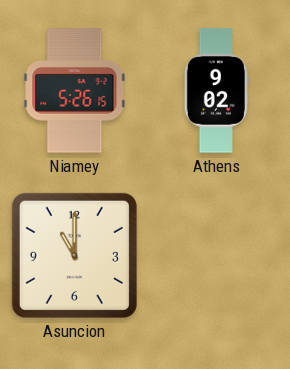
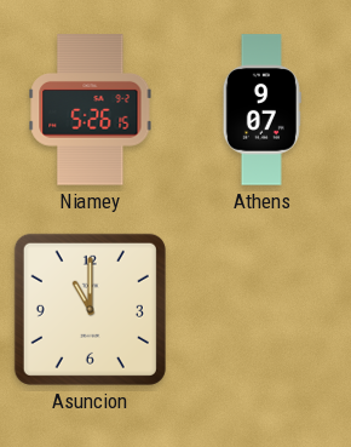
Athens: 9:02 -> 9:07 (261, 110)
